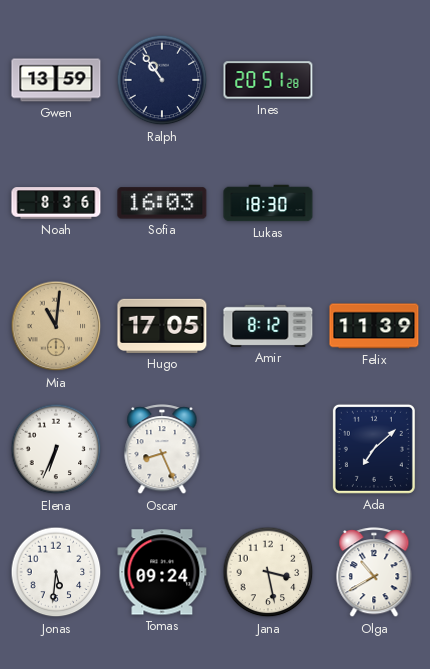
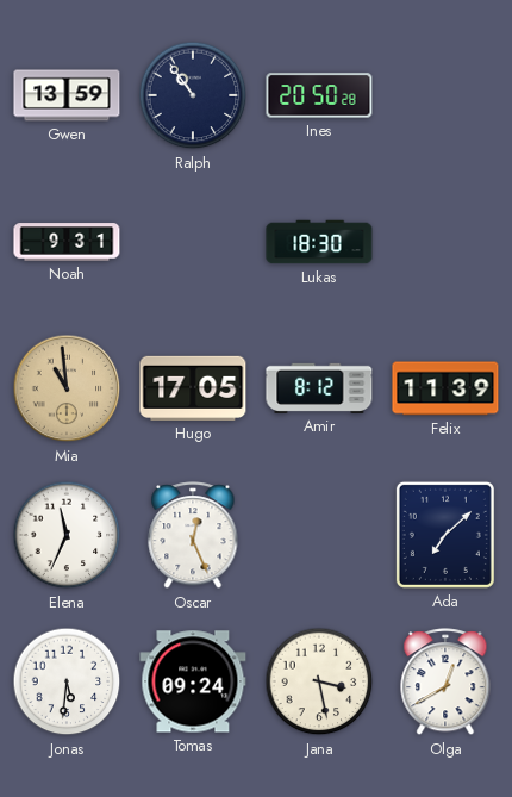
Ines: 20:51 -> 20:50 (319, 95)
Noah: 8:36 -> 9:31 (67, 242)
Sofia: 16:03 -> none (162, 203)
Mia: 11:01 -> 10:59 (67, 388)
Elena: 6:34 -> 11:34 (67, 535)
Oscar: 8:26 -> 12:26 (193, 536)
Olga: 10:40 -> 12:40 (445, 683)
